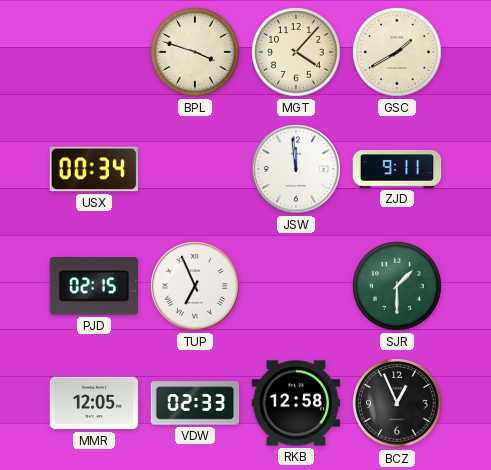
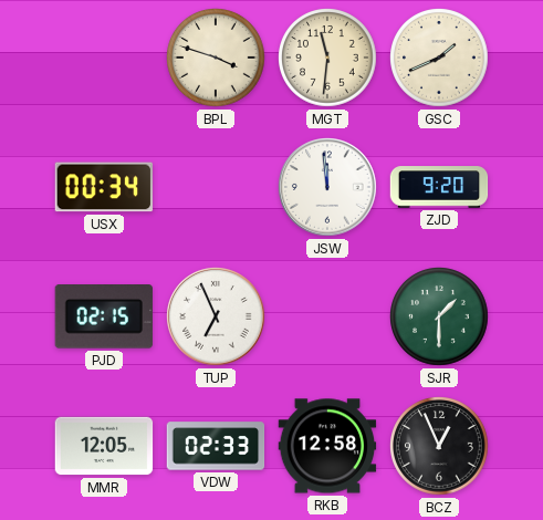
MGT: 4:07 -> 11:31 (328, 59)
GSC: 1:40 -> 1:41 (440, 59)
ZJD: 9:11 -> 9:20 (439, 187)
